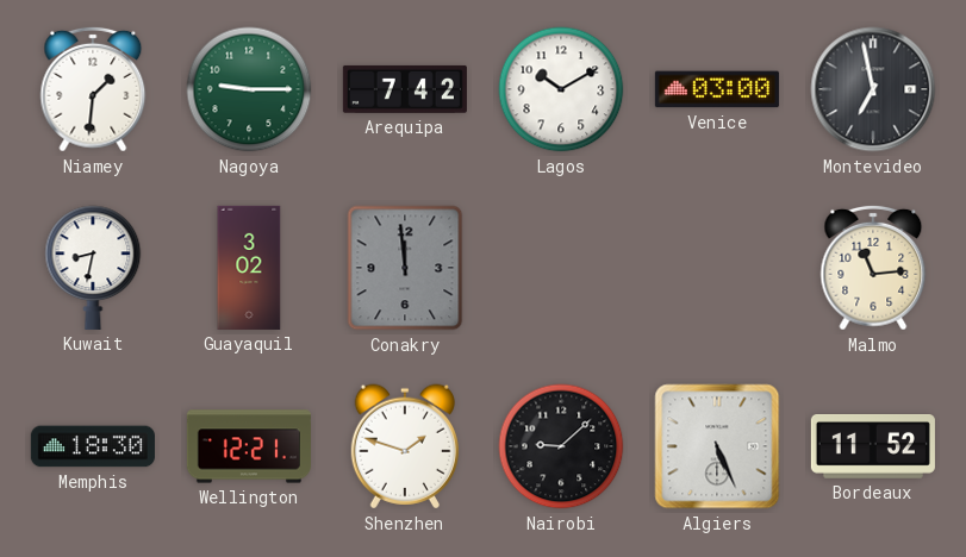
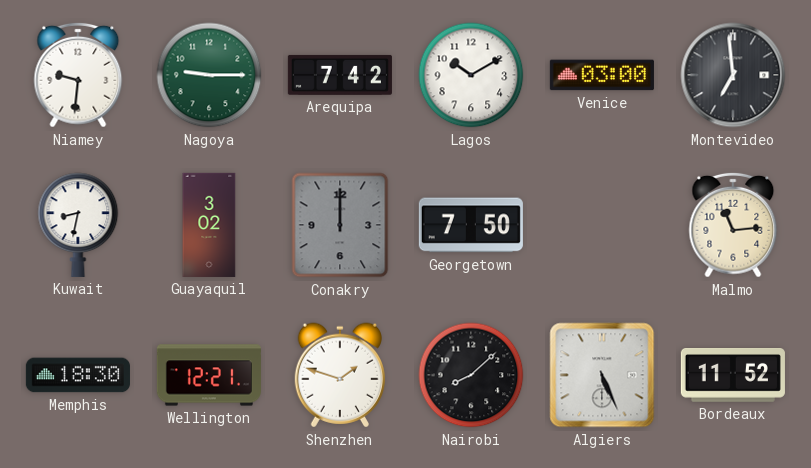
Niamey: 1:31 -> 9:31 (78, 75)
Montevideo: 6:58 -> 6:59 (733, 75)
Conakry: 11:59 -> 12:00 (340, 225)
Georgetown: none -> 7:50 (471, 225)
Nairobi: 9:08 -> 8:08 (471, 375)
